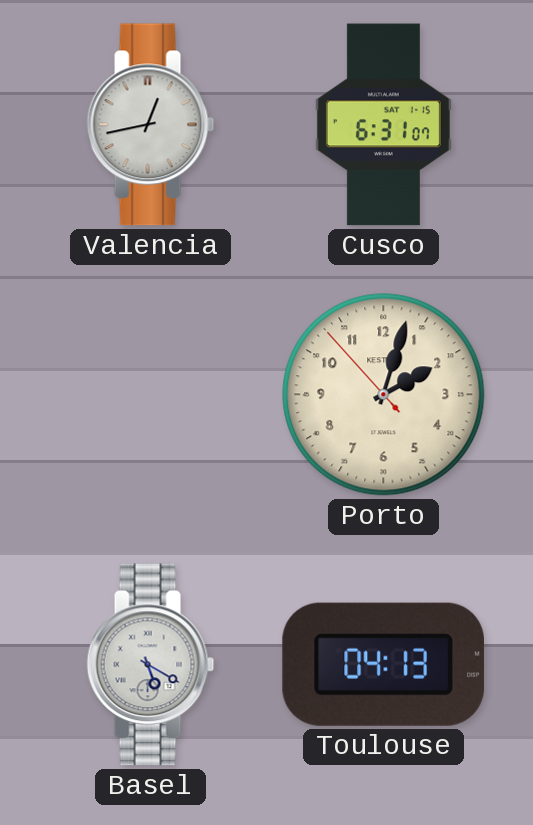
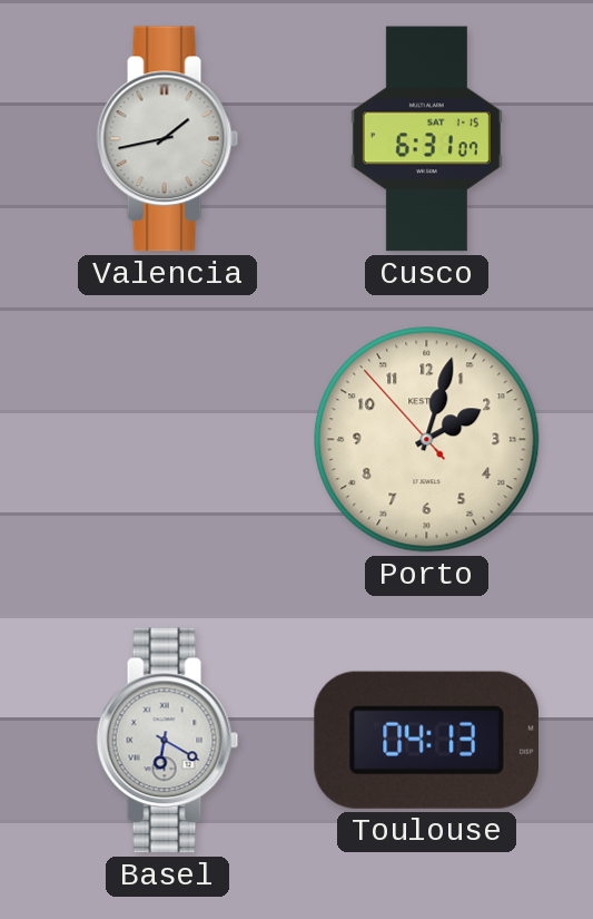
Valencia: 12:43 -> 1:43 (168, 139)
Basel: 5:20 -> 6:20 (168, 741)
